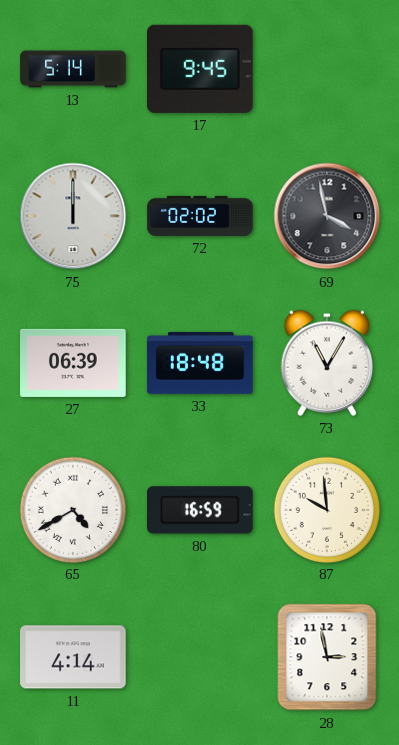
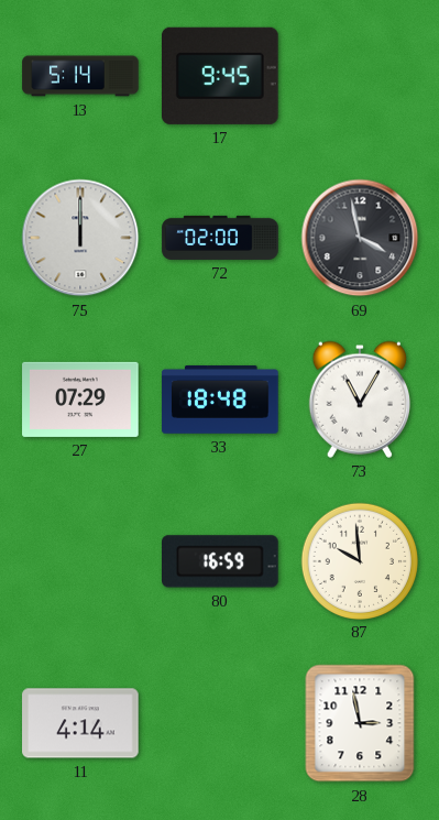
72: 02:02 -> 02:00 (220, 238)
27: 06:39 -> 07:29 (80, 400)
65: 4:40 -> none (73, 509)
